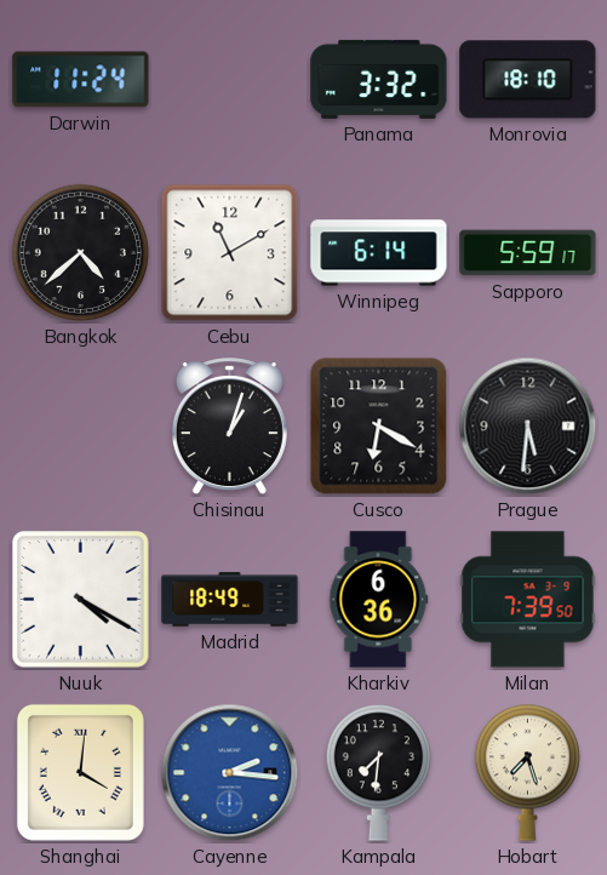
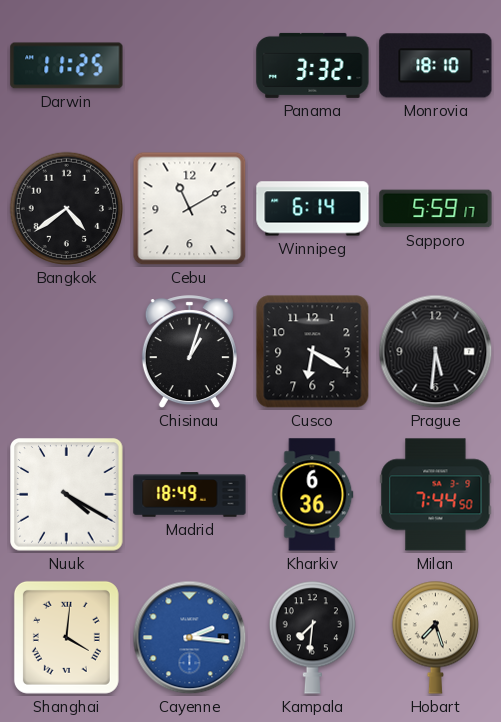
Darwin: 11:24 -> 11:25 (67, 66)
Bangkok: 4:38 -> 4:39 (67, 209)
Milan: 7:39 -> 7:44 (436, 495)
